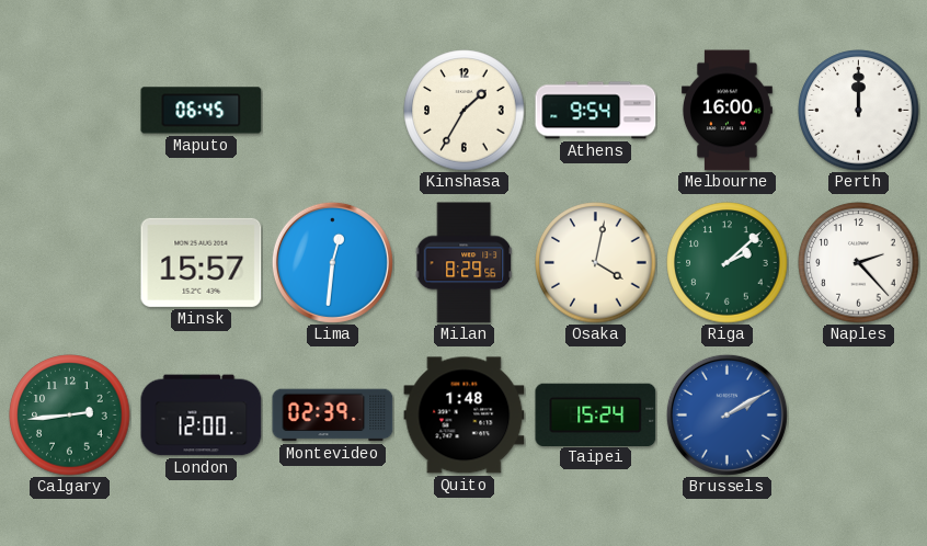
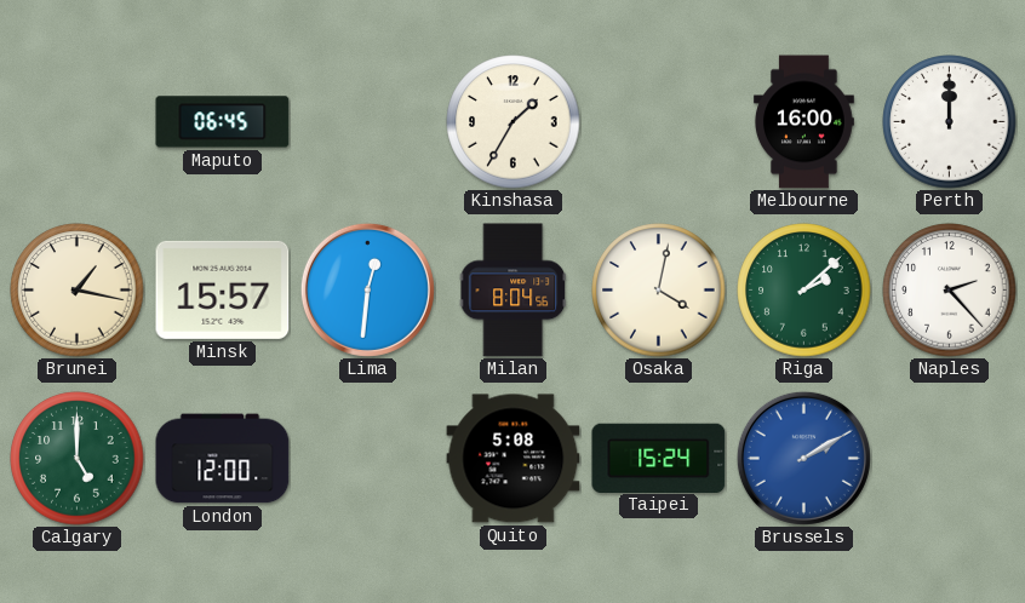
Athens: 9:54 -> none (596, 111)
Brunei: none -> 1:17 (78, 291)
Milan: 8:29 -> 8:04 (514, 291)
Calgary: 2:44 -> 5:00 (78, 459)
Montevideo: 02:39 -> none (333, 416)
Quito: 1:48 -> 5:08 (514, 459)
